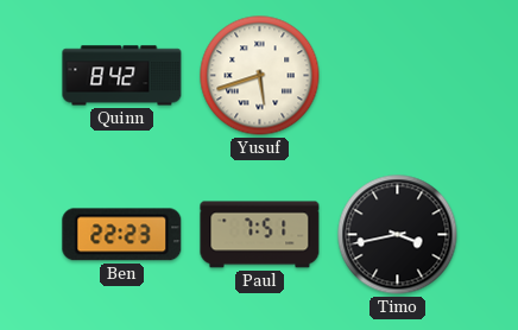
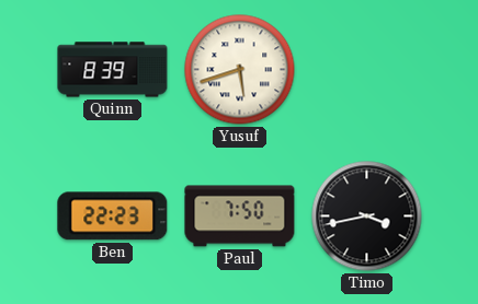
Quinn: 8:42 -> 8:39 (113, 70)
Paul: 7:51 -> 7:50 (240, 217)
